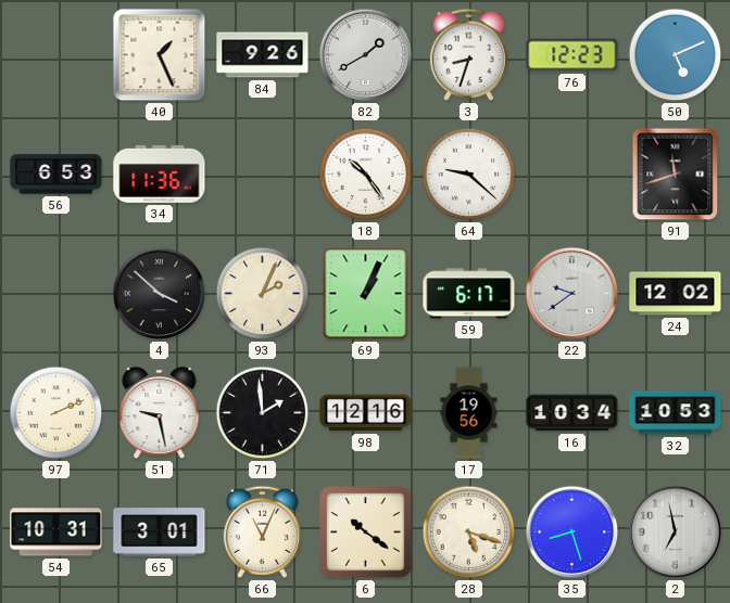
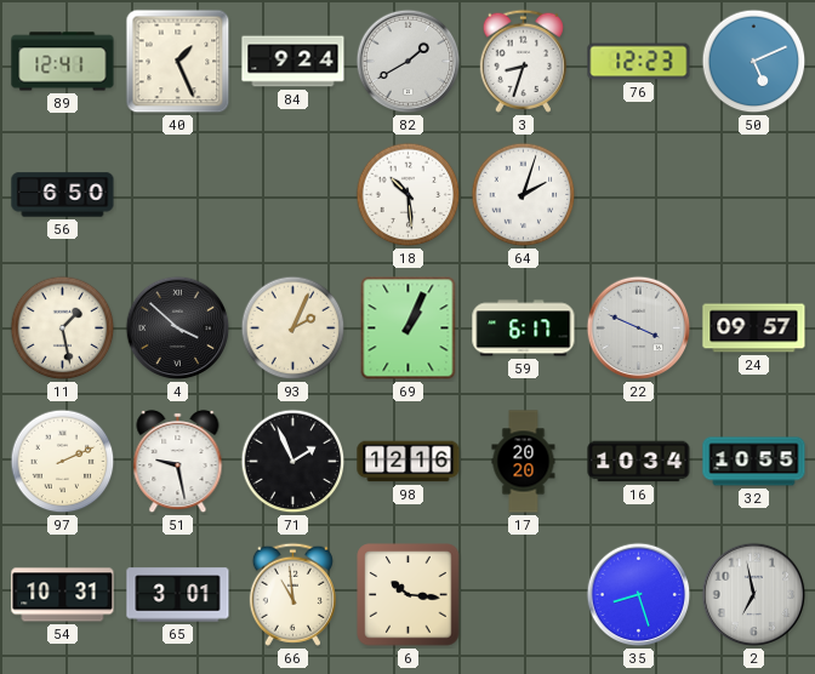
89: none -> 12:41 (63, 62)
84: 9:26 -> 9:24 (293, 62)
56: 6:53 -> 6:50 (63, 195)
34: 11:36 -> none (160, 174)
18: 10:24 -> 10:29 (409, 195)
64: 9:22 -> 2:03 (524, 195)
91: 11:42 -> none (676, 175)
11: none -> 1:28 (63, 329)
22: 9:39 -> 3:49 (639, 329)
24: 12:02 -> 09:57 (754, 329)
71: 1:59 -> 1:56 (293, 462)
17: 19:56 -> 20:20 (524, 462)
32: 10:53 -> 10:55 (754, 462)
66: 11:04 -> 10:59 (292, 594)
6: 10:21 -> 10:16 (409, 595)
28: 5:18 -> none (469, 533)
